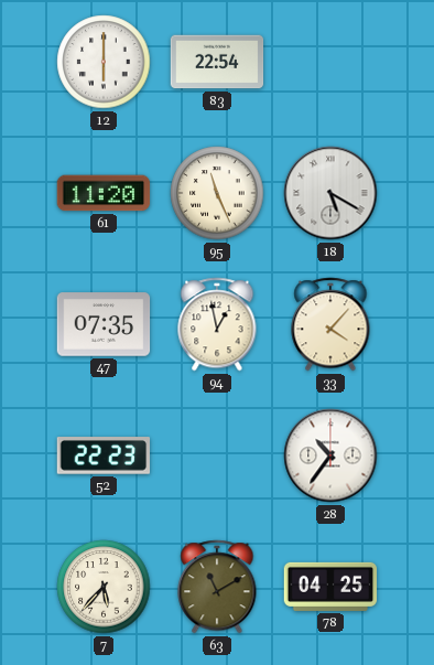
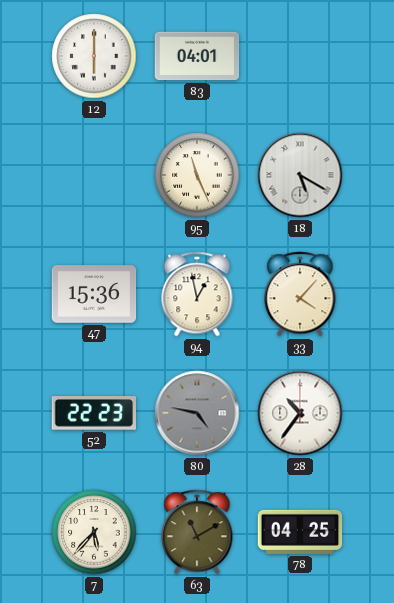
83: 22:54 -> 04:01 (197, 56)
61: 11:20 -> none (104, 193)
47: 07:35 -> 15:36 (94, 294)
80: none -> 4:47 (197, 413)
